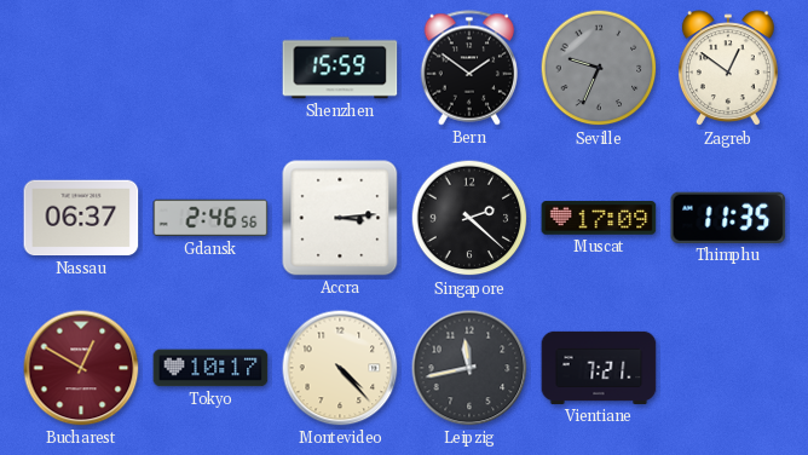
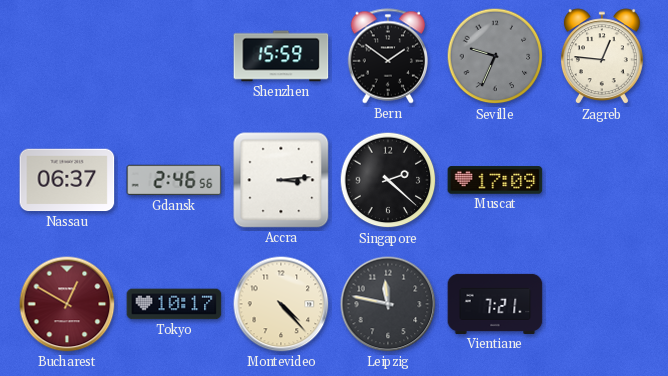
Zagreb: 12:51 -> 12:46 (602, 57)
Thimphu: 11:35 -> none (728, 218)
Leipzig: 11:43 -> 11:47 (388, 304)
